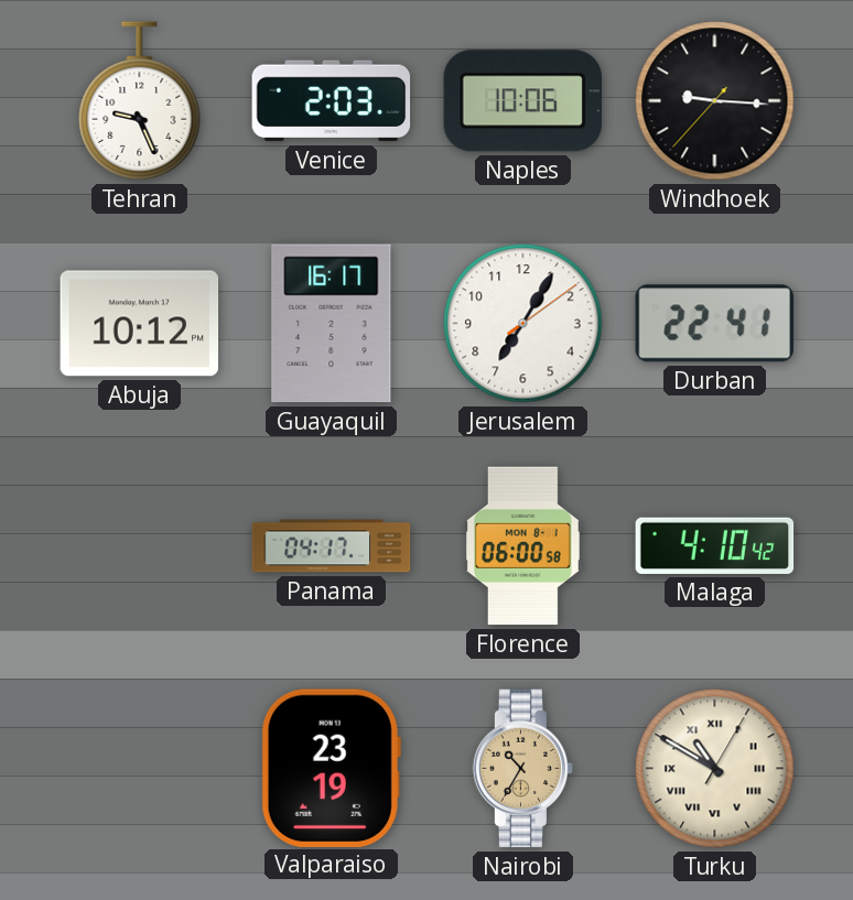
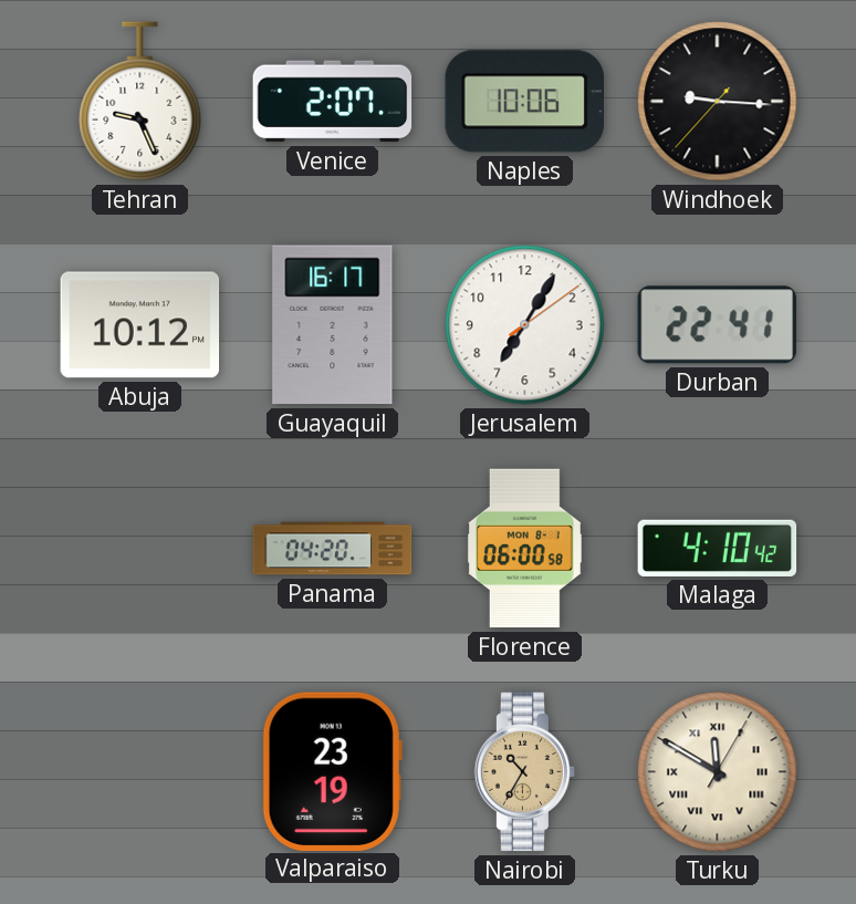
Venice: 2:03 -> 2:07 (333, 102)
Panama: 04:17 -> 04:20 (333, 549)
Turku: 10:50 -> 11:50 (718, 772)
